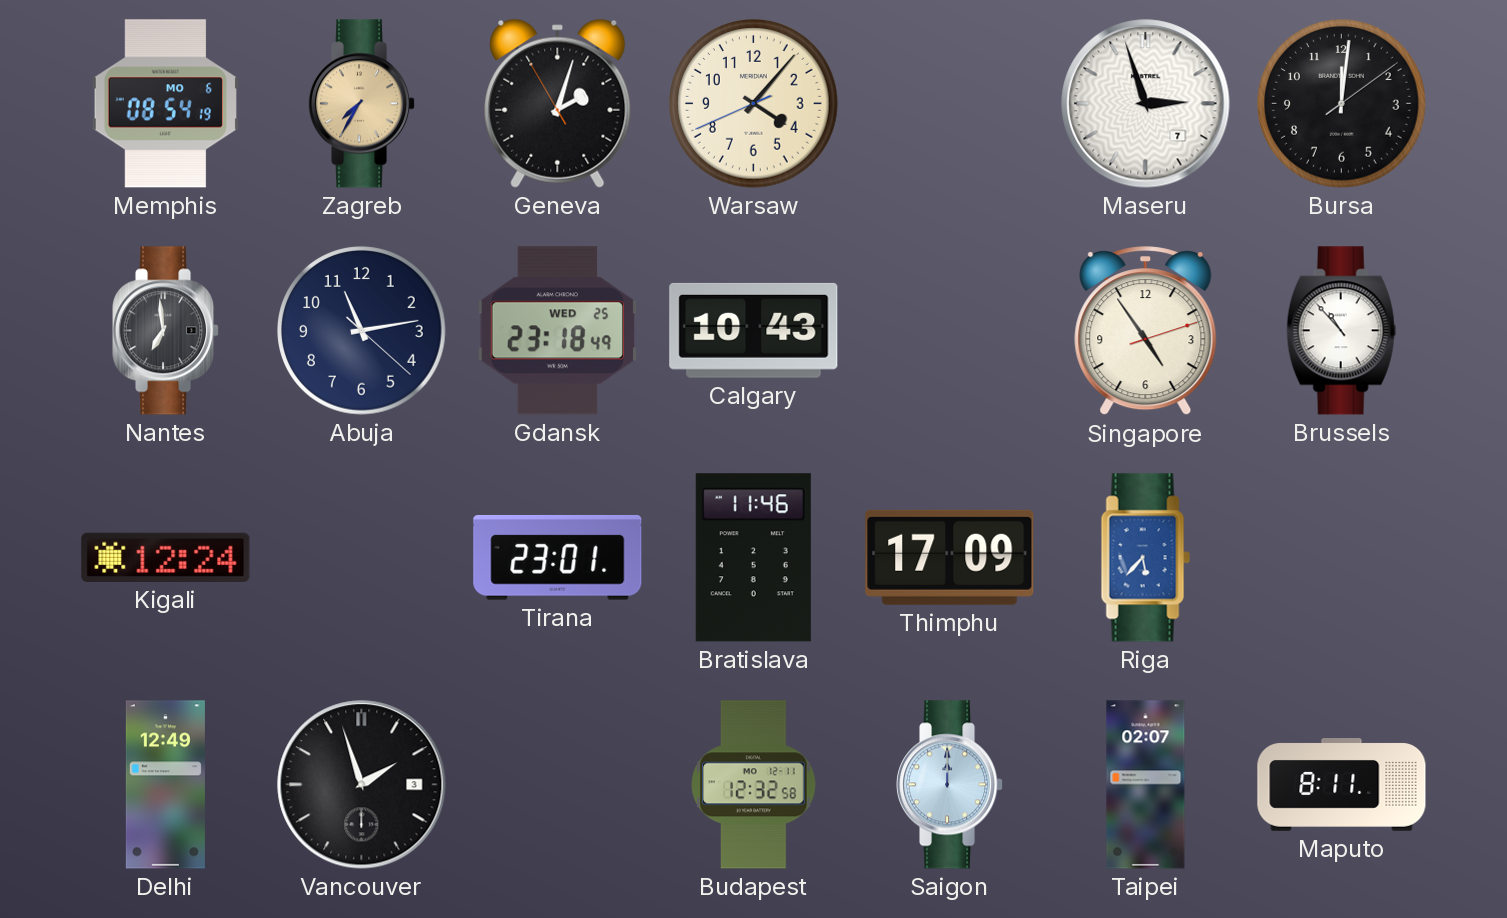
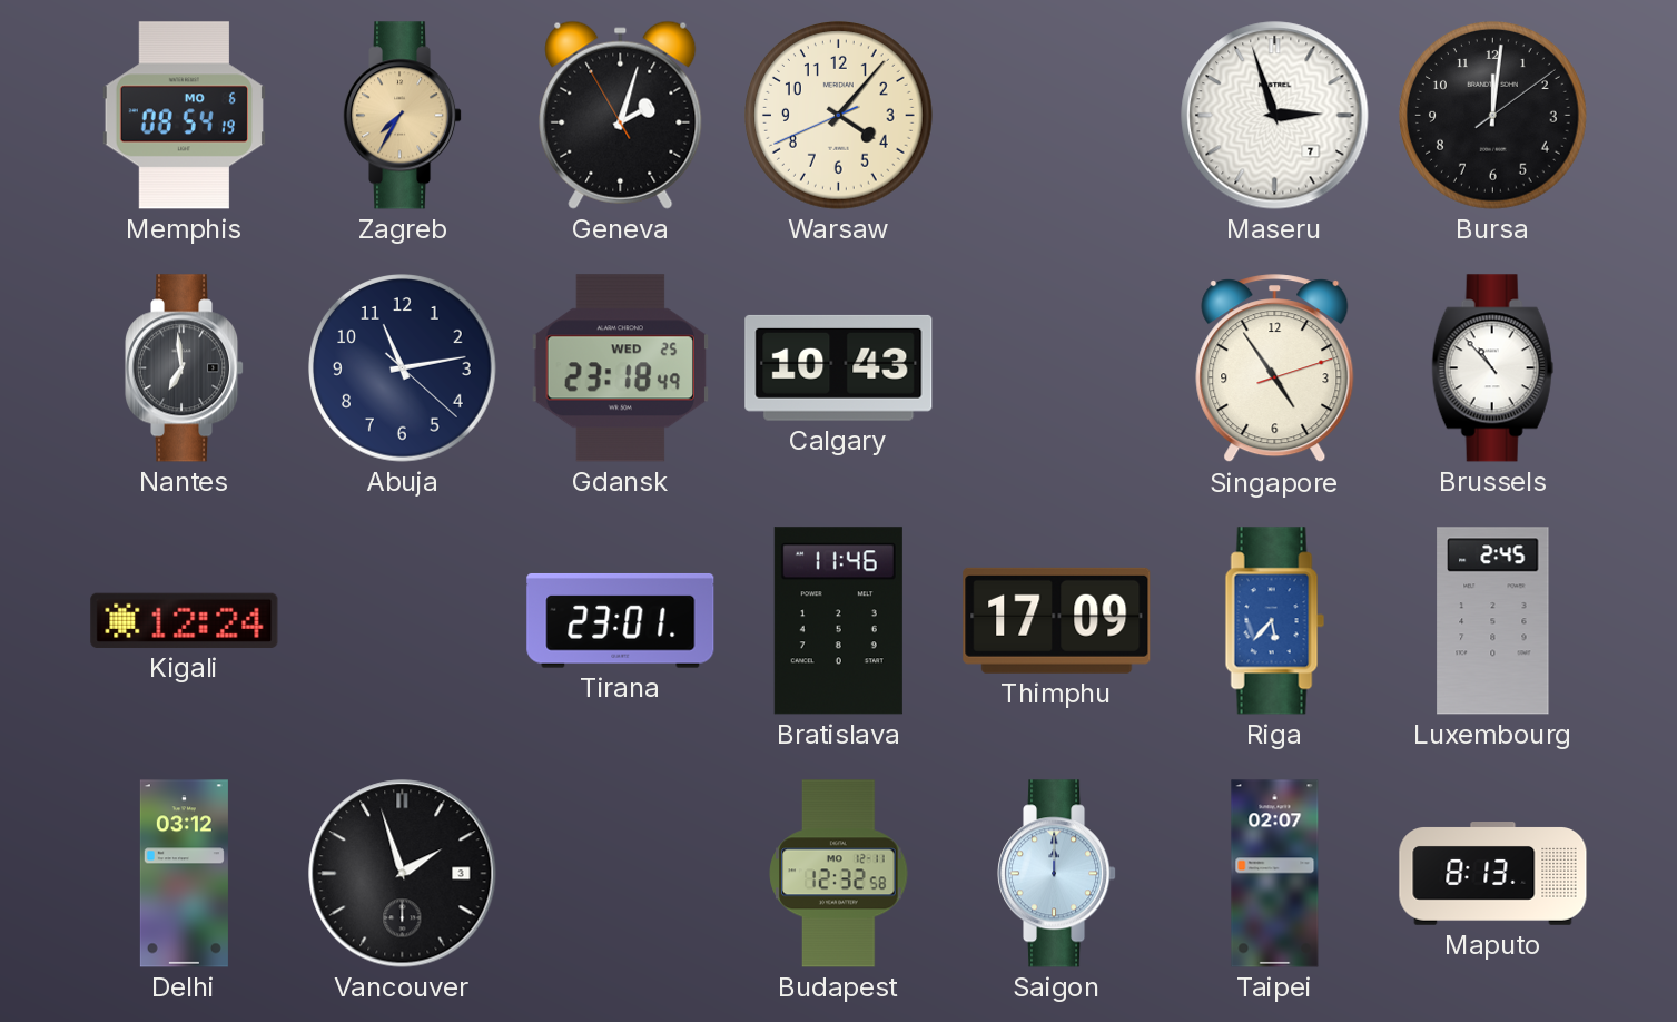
Luxembourg: none -> 2:45 (1493, 621)
Delhi: 12:49 -> 03:12 (184, 874)
Maputo: 8:11 -> 8:13 (1493, 874)
